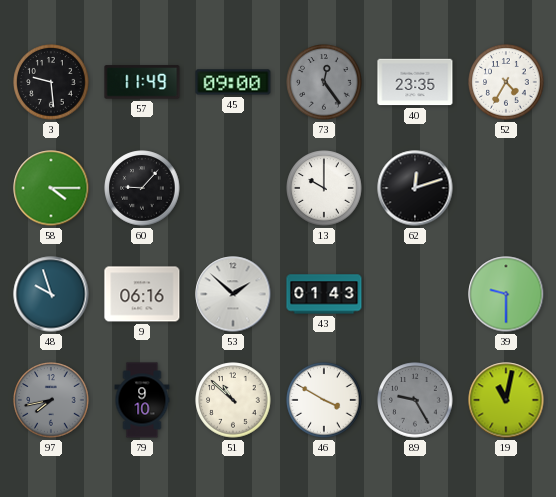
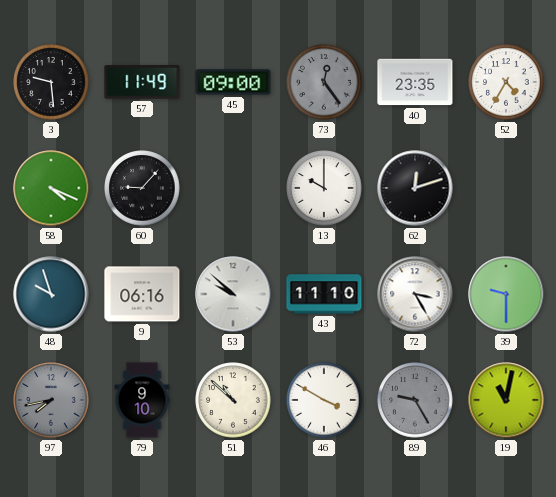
58: 4:15 -> 4:19 (51, 188)
53: 1:52 -> 9:52 (233, 294)
43: 01:43 -> 11:10 (324, 294)
72: none -> 3:25 (415, 294)
